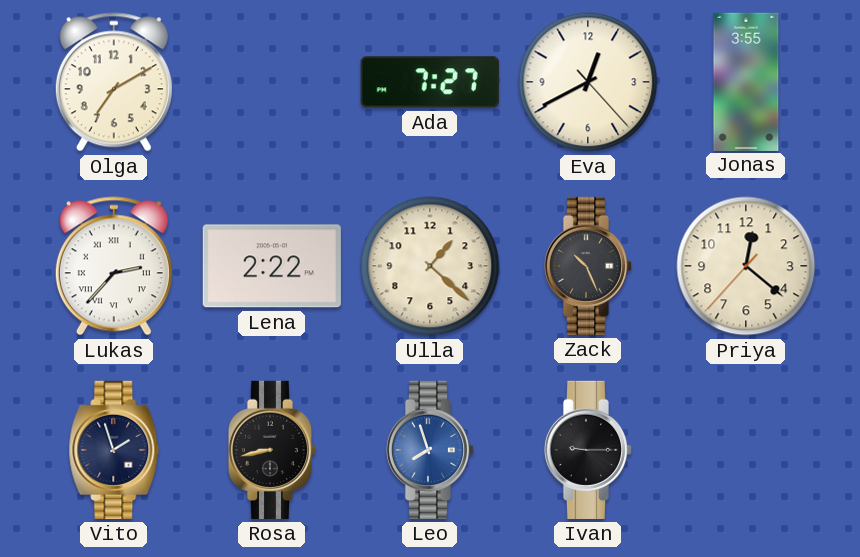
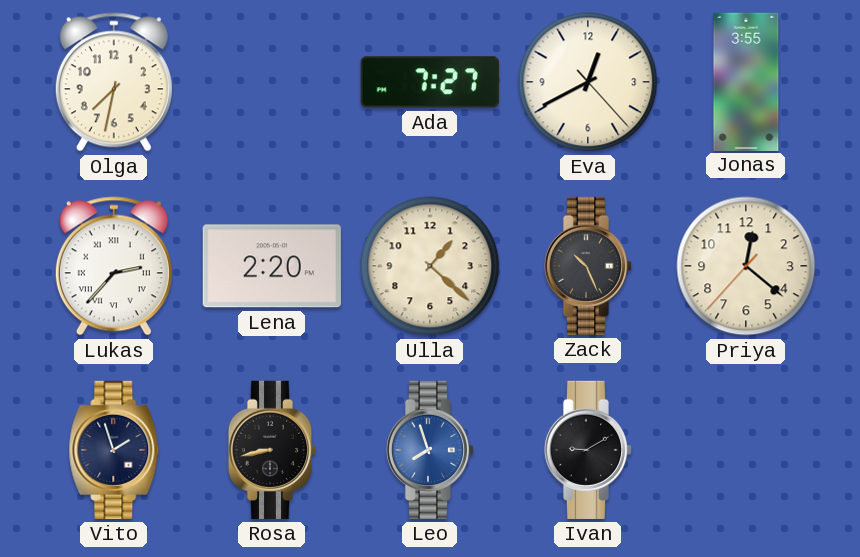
Olga: 7:10 -> 7:32 (114, 82)
Lena: 2:22 -> 2:20 (272, 266)
Ivan: 9:15 -> 9:10 (588, 450)
